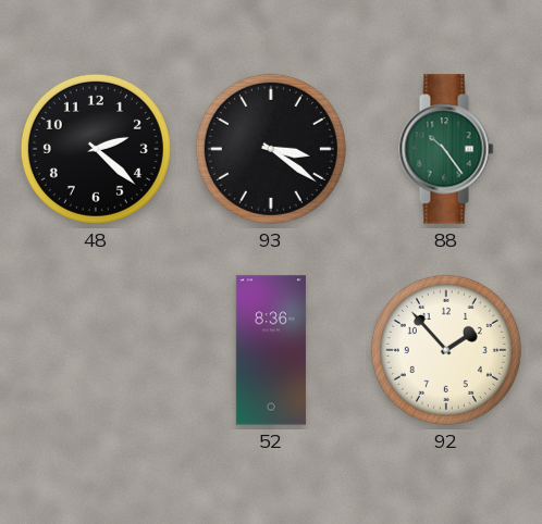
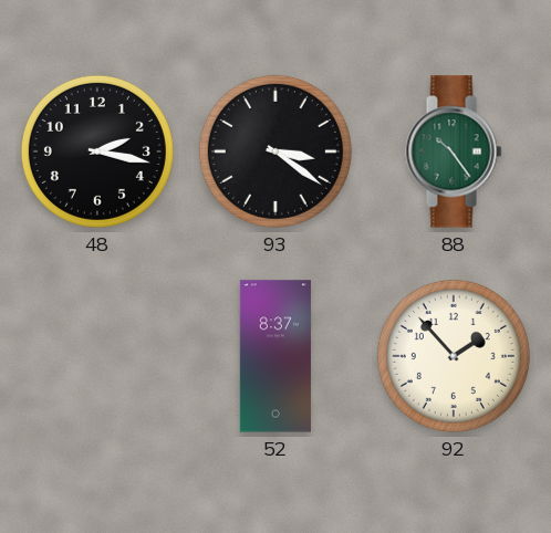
48: 2:22 -> 2:17 (97, 151)
52: 8:36 -> 8:37 (275, 356)
